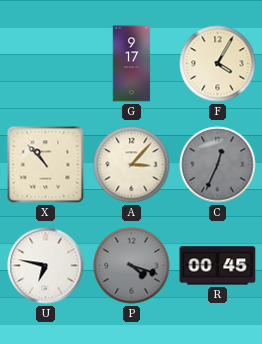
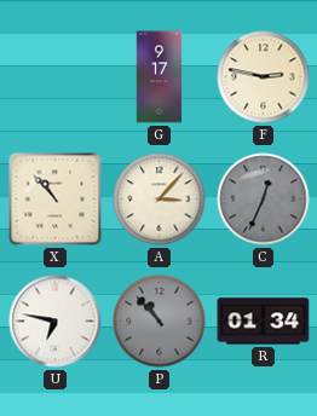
F: 4:05 -> 2:47 (264, 77)
P: 4:18 -> 10:53 (160, 322)
R: 00:45 -> 01:34 (264, 322)
